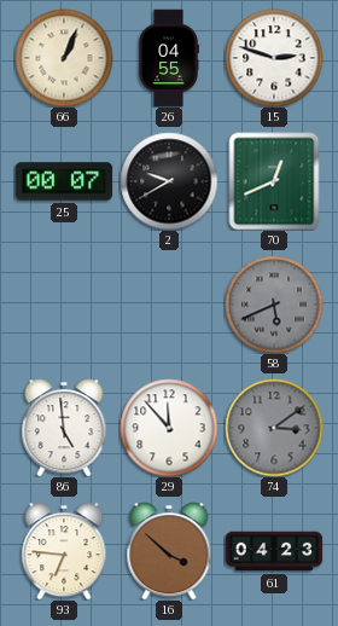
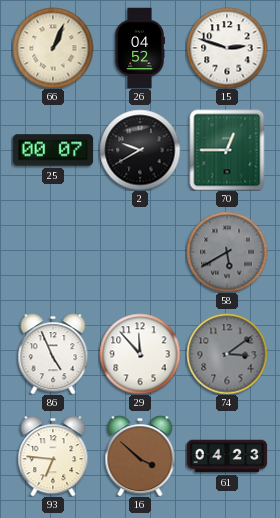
26: 04:55 -> 04:52 (140, 48)
70: 12:41 -> 12:45 (227, 150)
58: 5:41 -> 5:40 (227, 252)
86: 4:59 -> 4:56 (53, 354)
